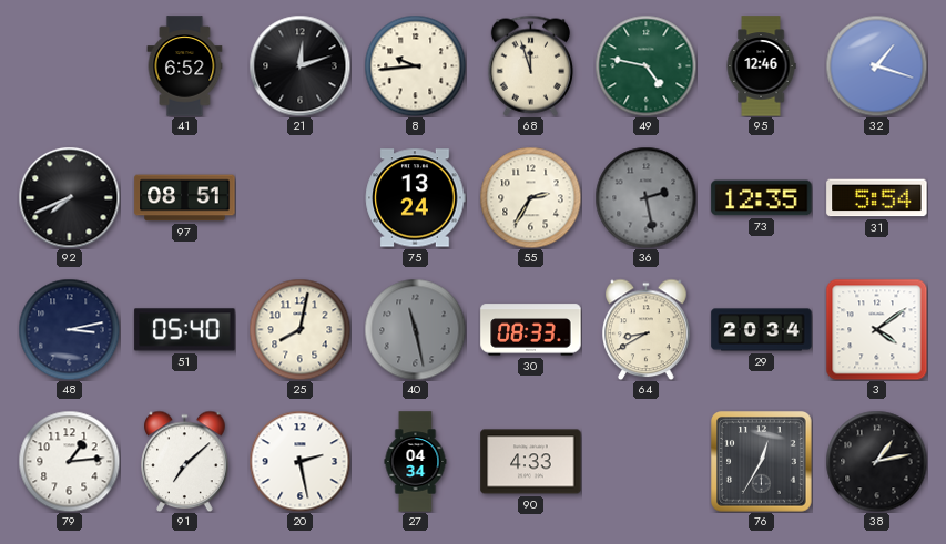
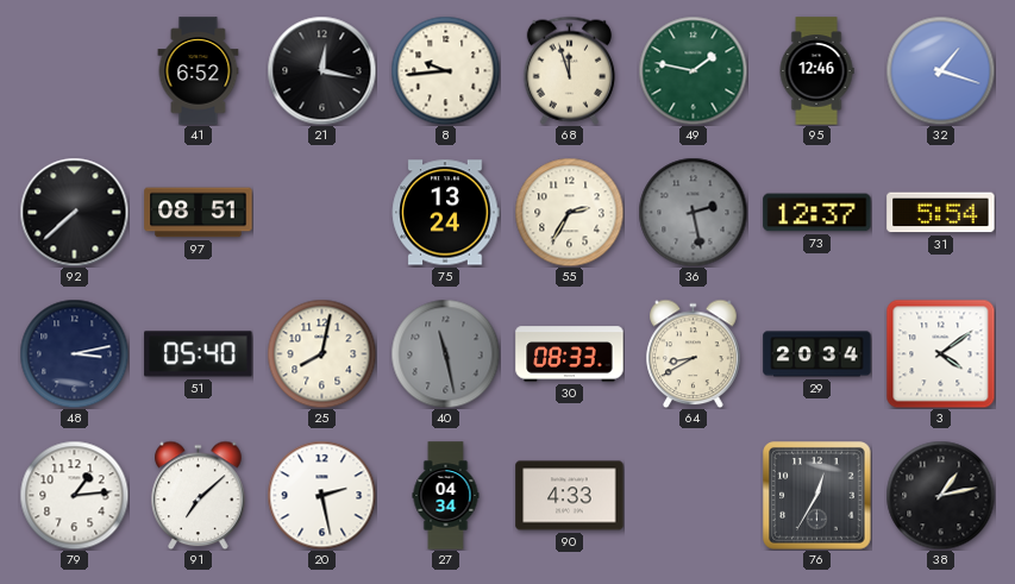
21: 12:12 -> 12:17 (321, 70)
49: 4:47 -> 1:47 (693, 70)
92: 7:41 -> 7:38 (74, 212)
73: 12:35 -> 12:37 (817, 213)
